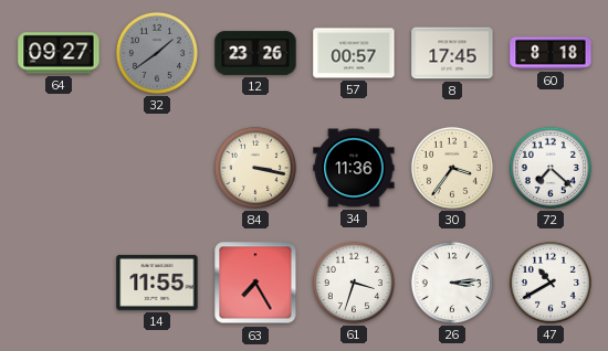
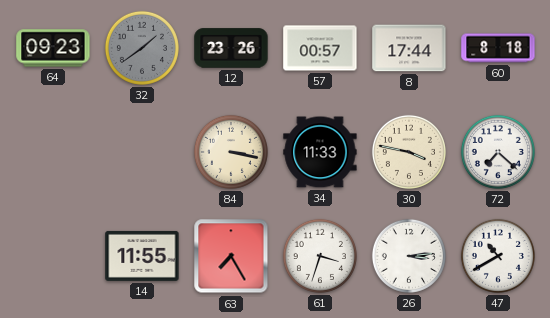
64: 09:27 -> 09:23 (53, 48)
8: 17:45 -> 17:44 (409, 48)
34: 11:36 -> 11:33 (320, 152)
30: 3:36 -> 3:47 (409, 152)
